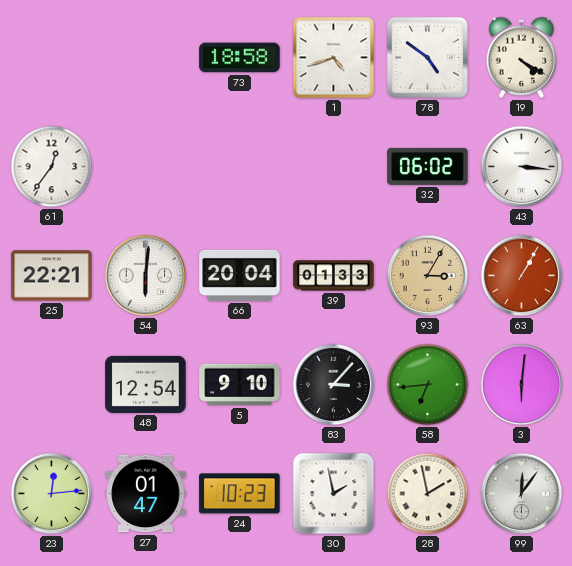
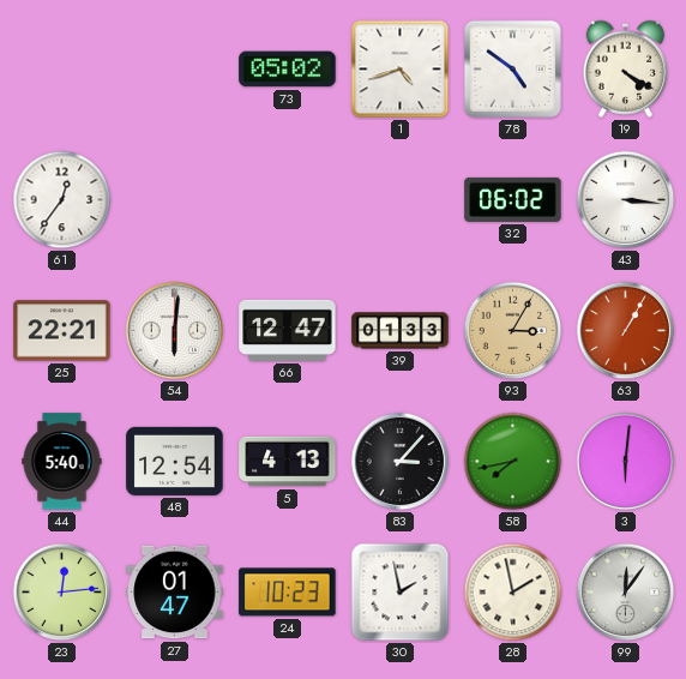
73: 18:58 -> 05:02 (288, 70)
66: 20:04 -> 12:47 (288, 330)
44: none -> 5:40 (62, 462)
5: 9:10 -> 4:13 (288, 462)
58: 6:44 -> 7:43 (513, 462)
